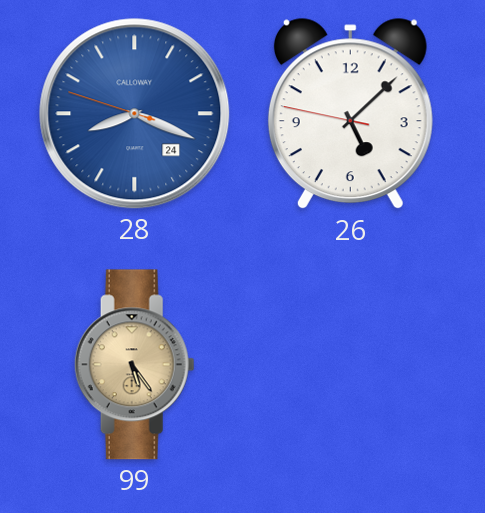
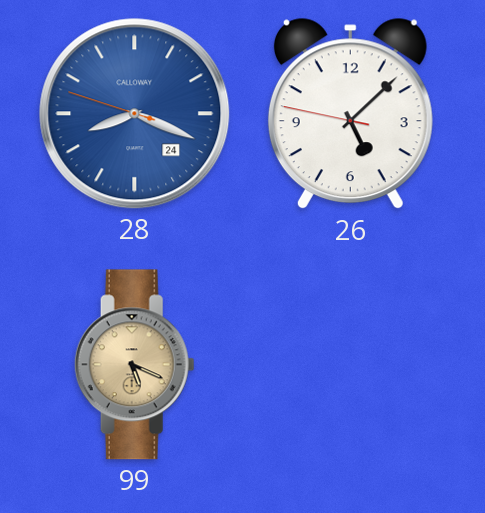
99: 5:24 -> 5:19 (134, 365)
